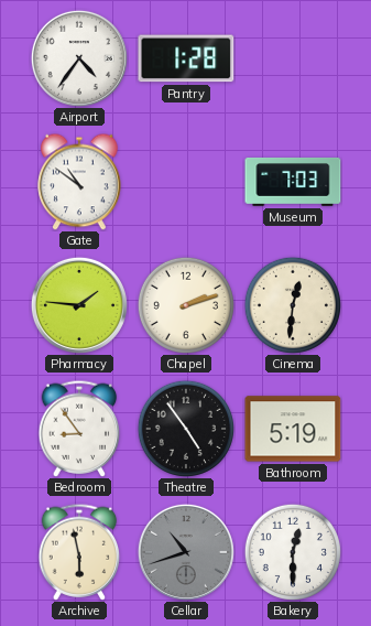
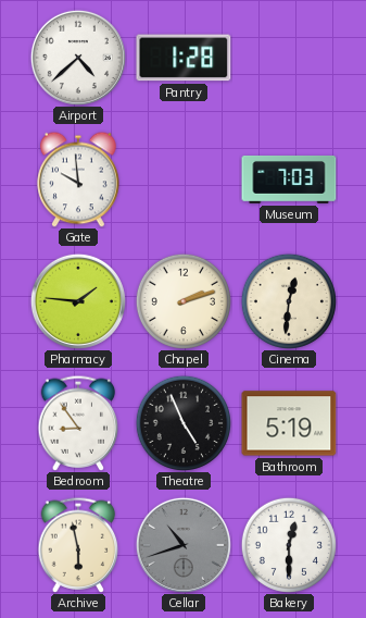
Airport: 4:36 -> 4:38 (78, 58)
Gate: 10:51 -> 9:59 (78, 180)
Theatre: 4:54 -> 4:56 (184, 423)
